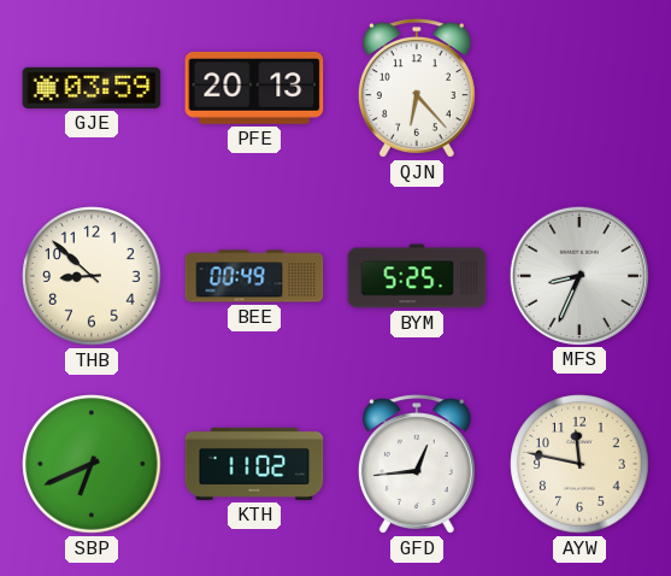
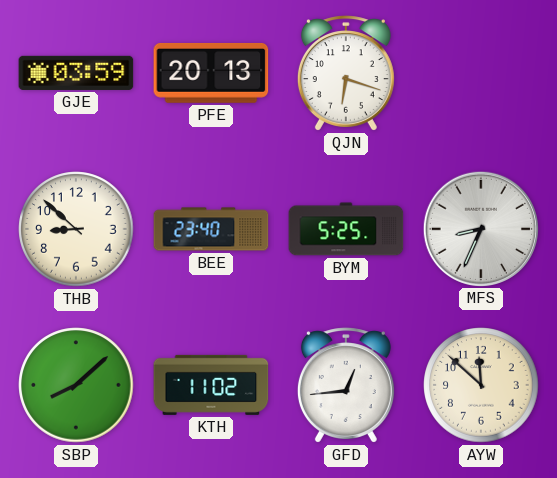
QJN: 6:23 -> 6:18 (346, 73)
BEE: 00:49 -> 23:40 (211, 229)
SBP: 6:41 -> 8:08 (76, 385)
AYW: 11:47 -> 11:52 (481, 385)
